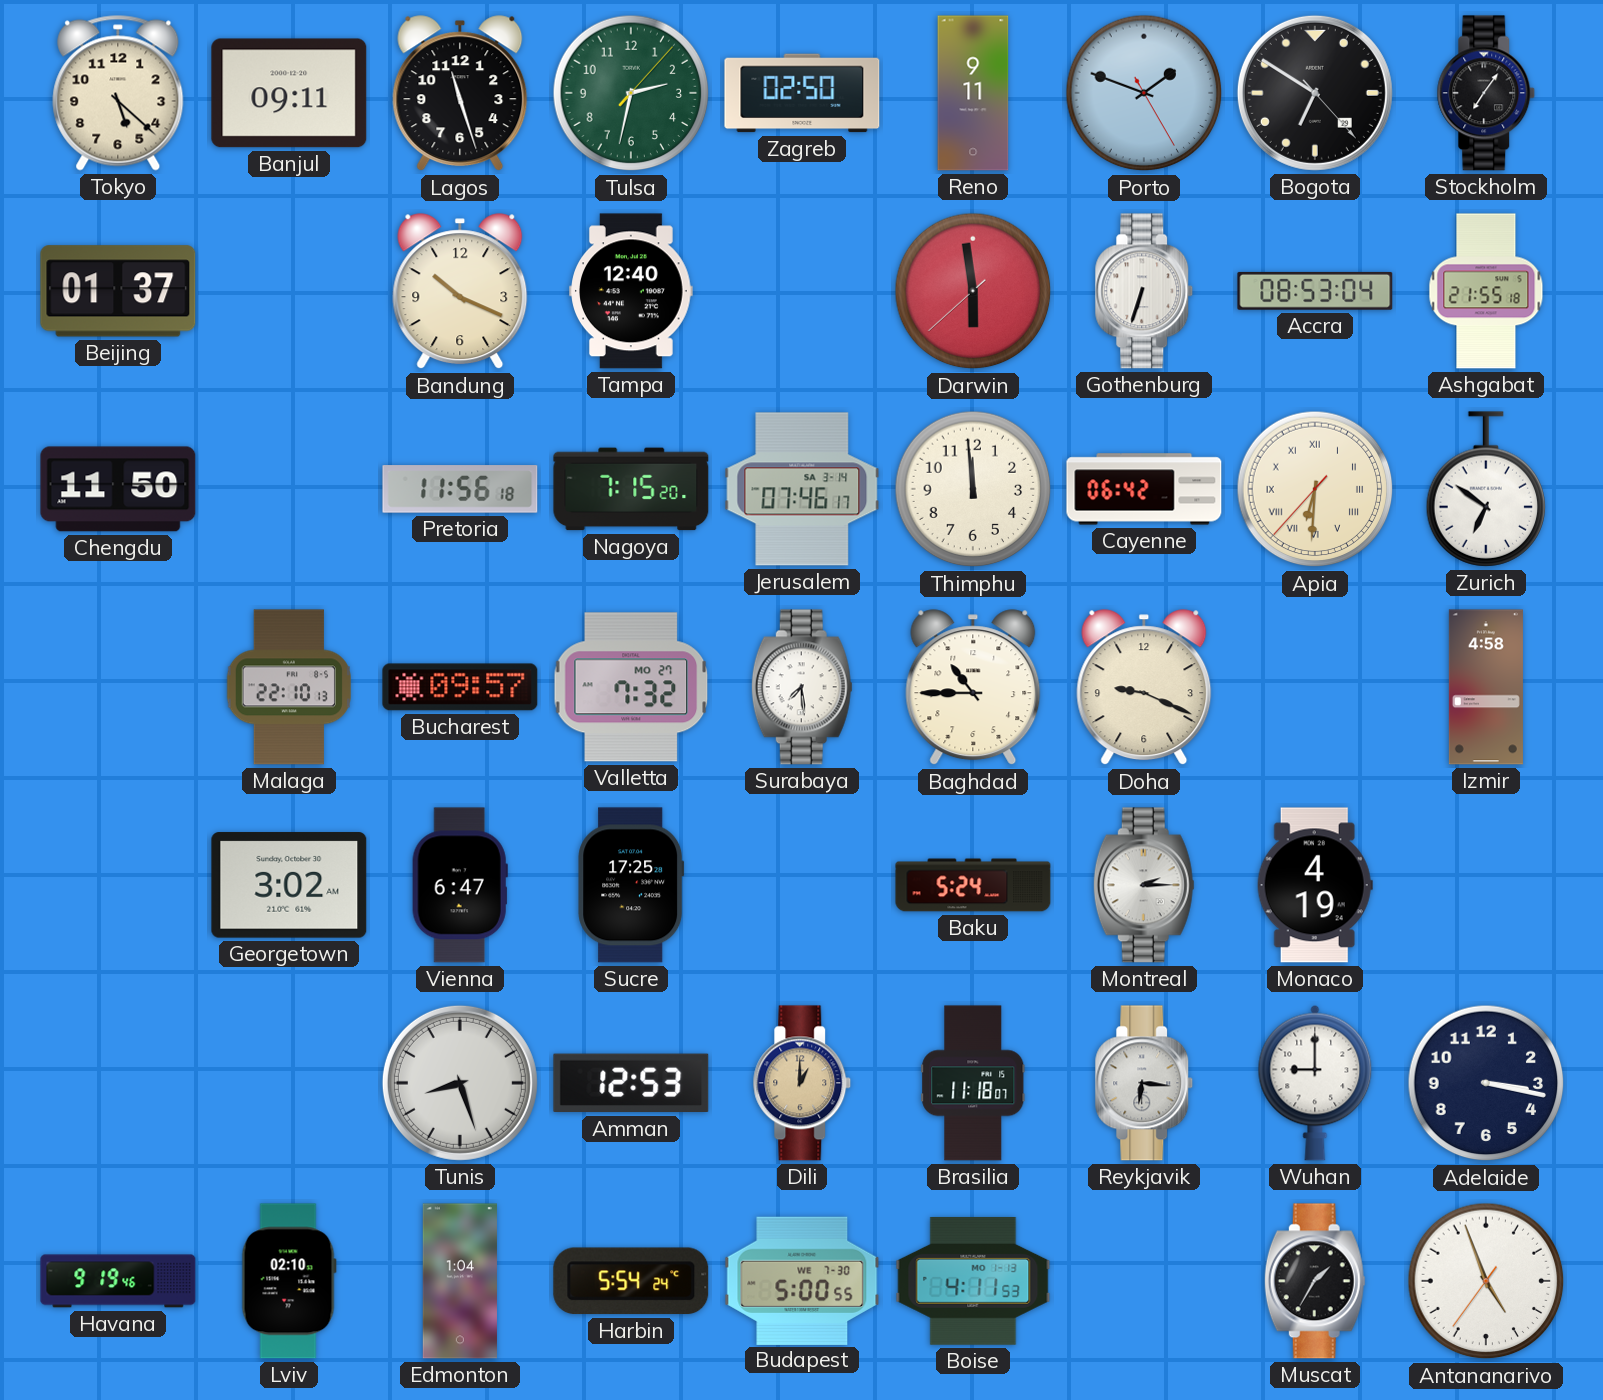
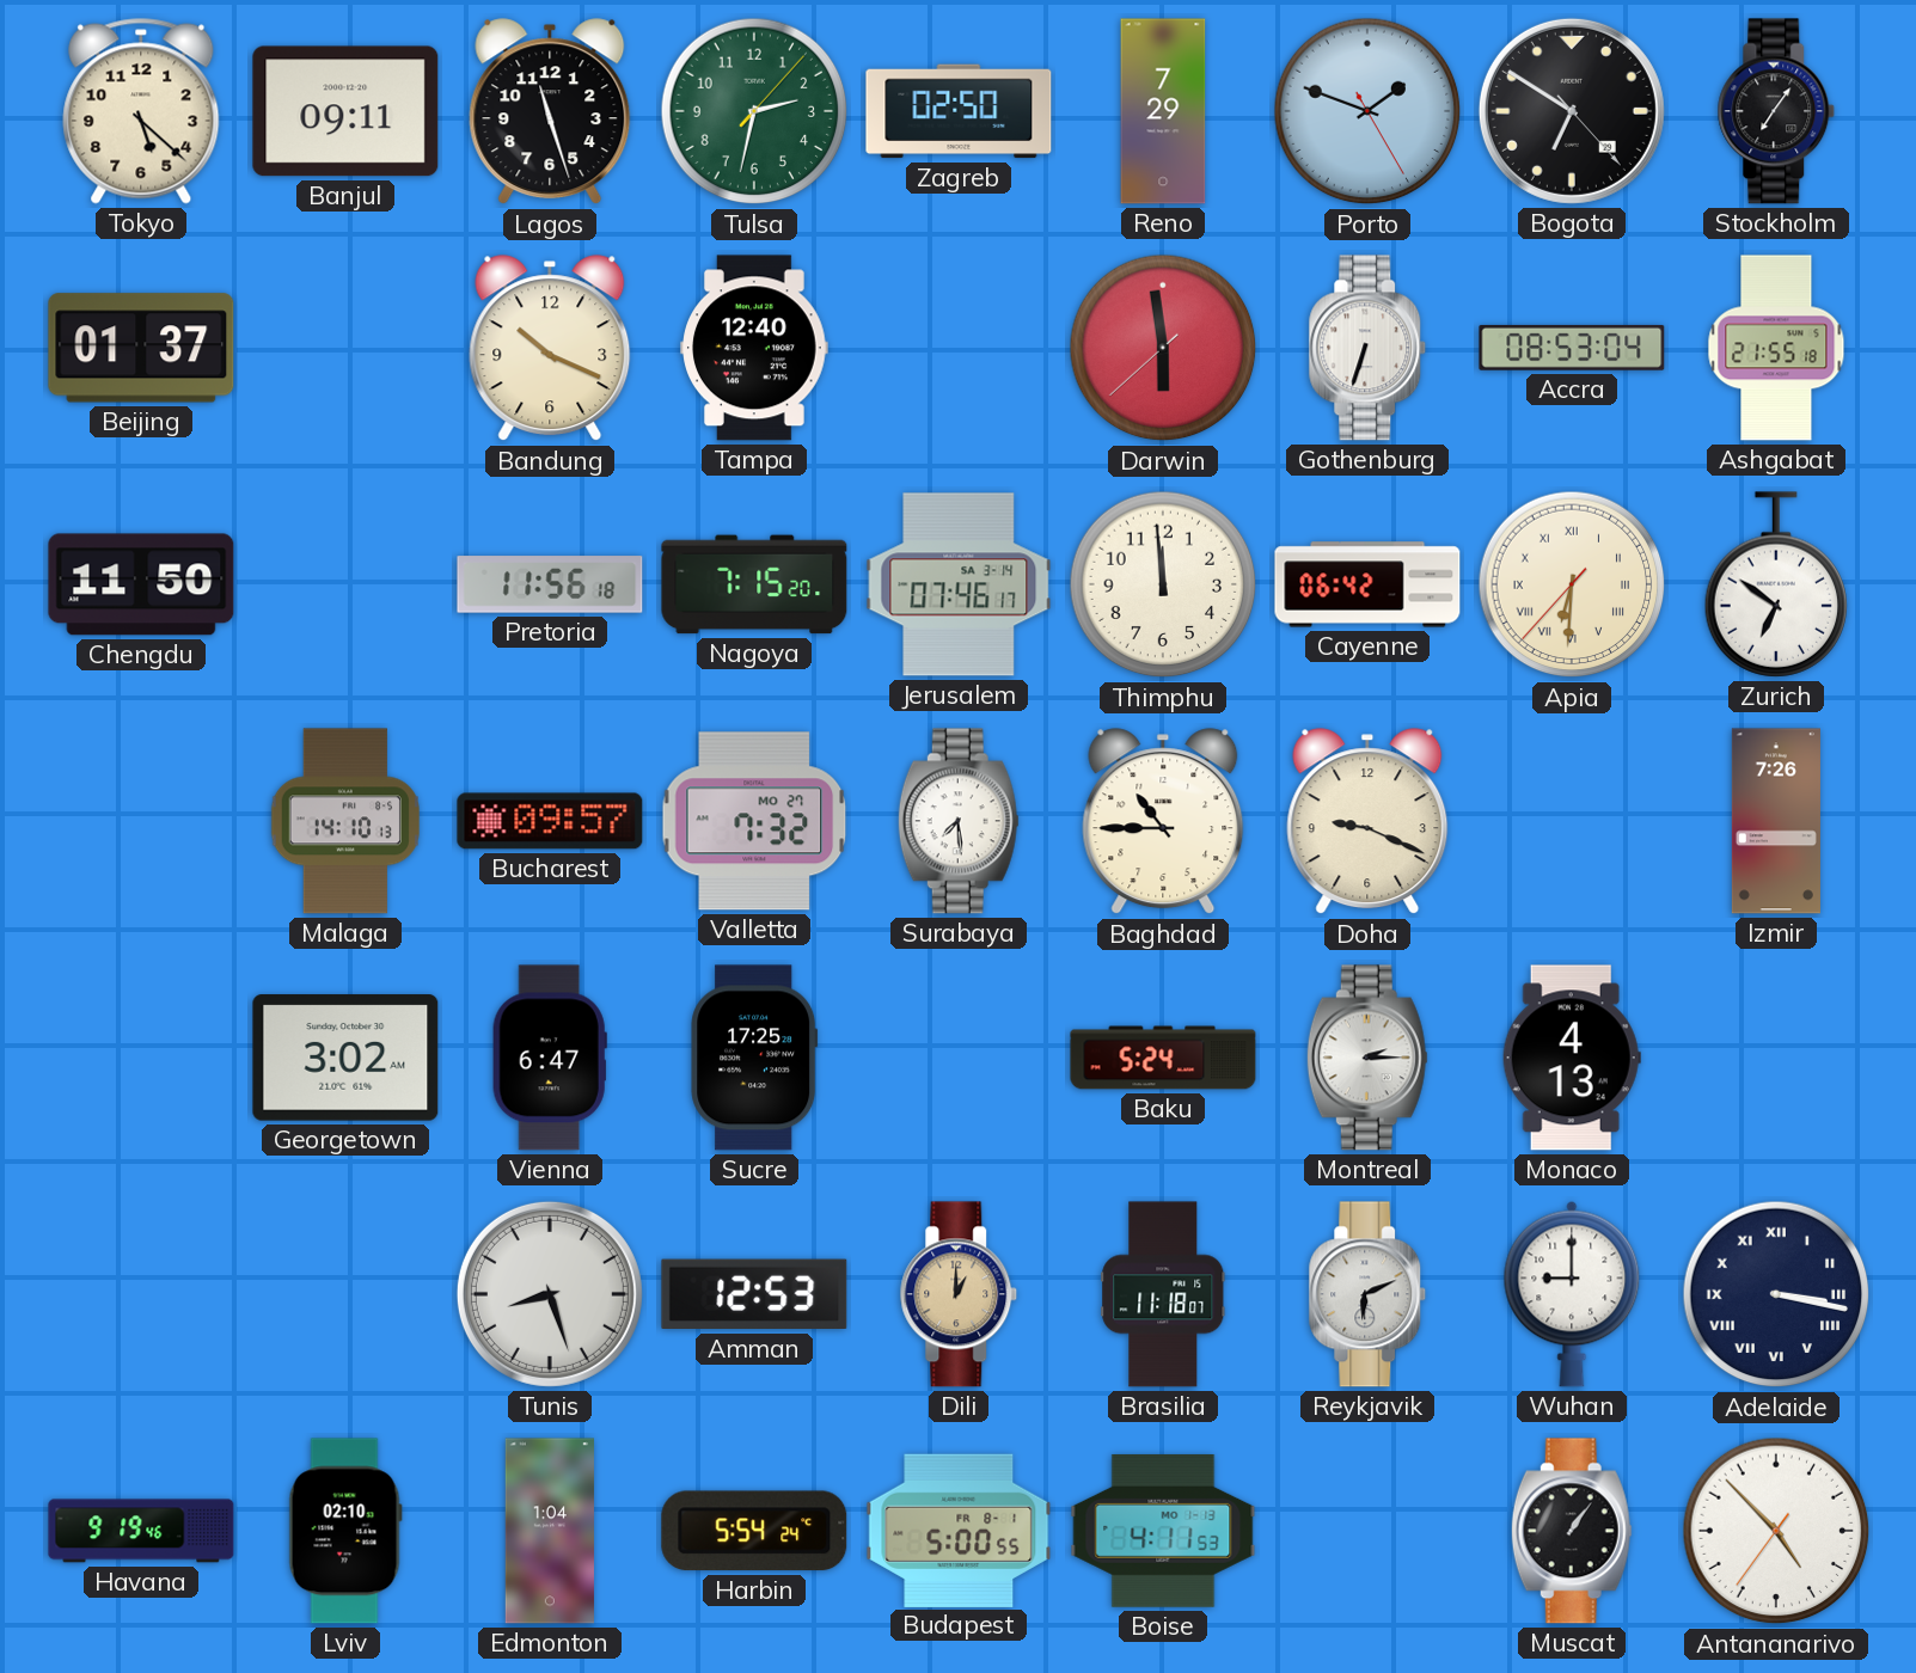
Reno: 9:11 -> 7:29 (1163, 111)
Malaga: 22:10 -> 14:10 (345, 821)
Izmir: 4:58 -> 7:26 (1776, 821)
Monaco: 4:19 -> 4:13 (1572, 1058)
Reykjavik: 6:16 -> 6:11 (1367, 1294)
Adelaide numerals: Arabic -> Roman (1776, 1294)
Budapest date: WE 7-30 -> FR 8-1 (959, 1530)
Muscat: 1:35 -> 1:06 (1572, 1531)
Antananarivo: 4:56 -> 4:52 (1776, 1531)
